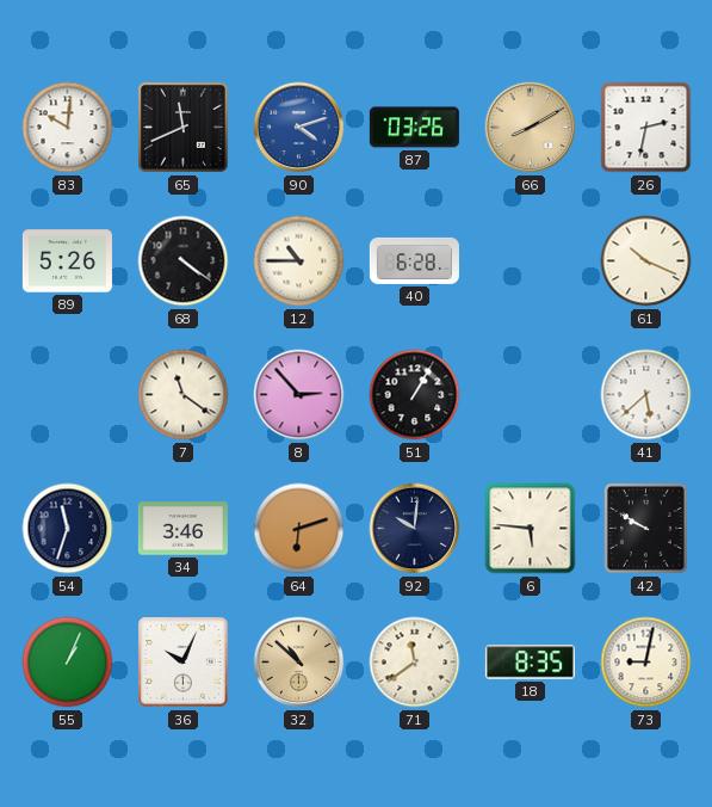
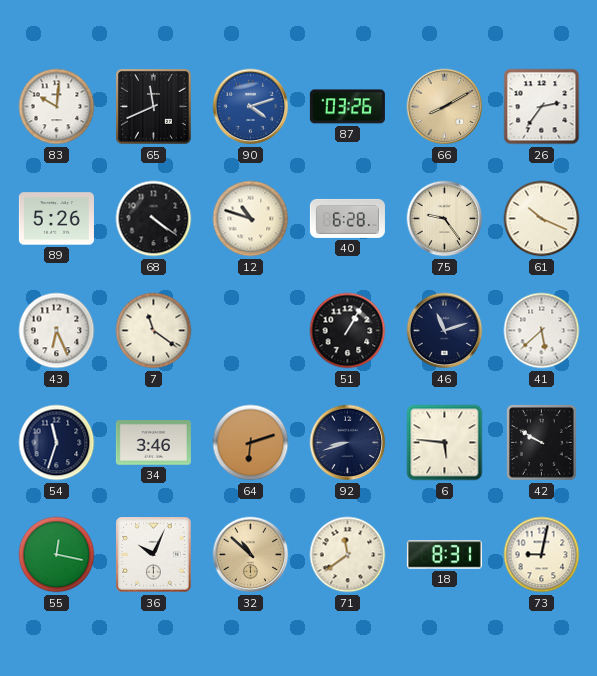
26: 2:32 -> 2:36 (542, 107)
12: 10:45 -> 10:48 (251, 219)
75: none -> 9:24 (445, 219)
43: none -> 6:26 (57, 331)
8: 2:53 -> none (299, 395)
46: none -> 11:12 (445, 331)
92: 10:01 -> 8:42 (348, 443)
55: 1:04 -> 12:17 (57, 555)
18: 8:35 -> 8:31 (444, 555)
